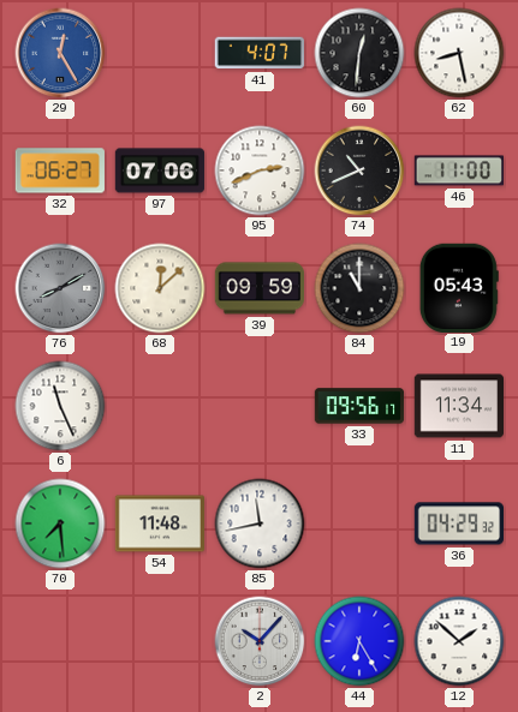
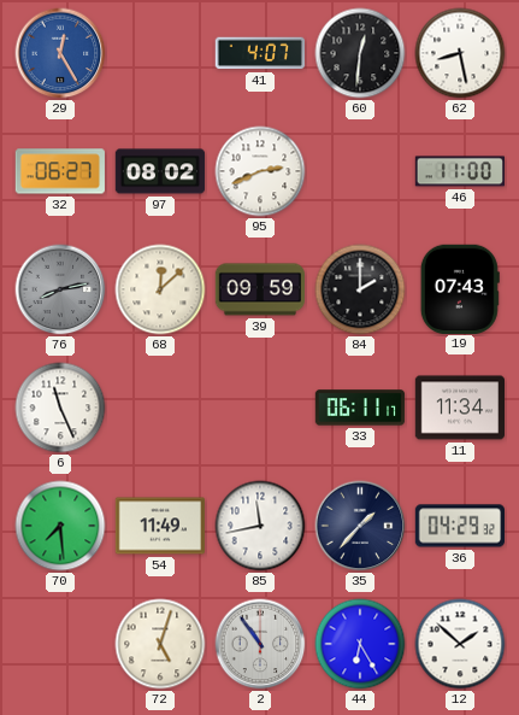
97: 07:06 -> 08:02 (160, 171)
74: 10:41 -> none (359, 170)
76: 8:10 -> 8:13 (60, 289)
84: 11:00 -> 2:00 (360, 289)
19: 05:43 -> 07:43 (460, 288)
33: 09:56 -> 06:11 (360, 408)
54: 11:48 -> 11:49 (160, 526)
35: none -> 1:37 (360, 526)
72: none -> 5:03 (160, 644)
2: 10:07 -> 10:54 (260, 644)
